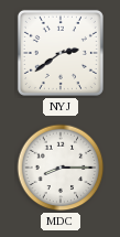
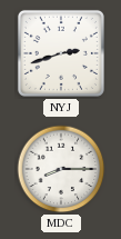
NYJ: 2:39 -> 2:42 (61, 53)
